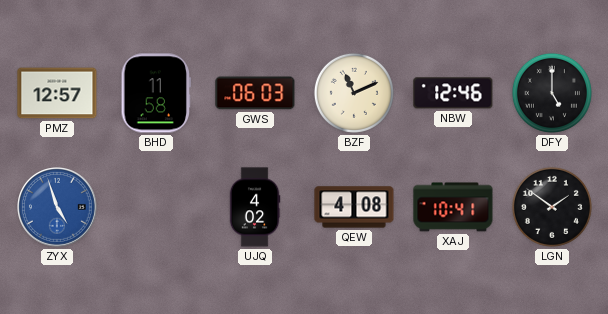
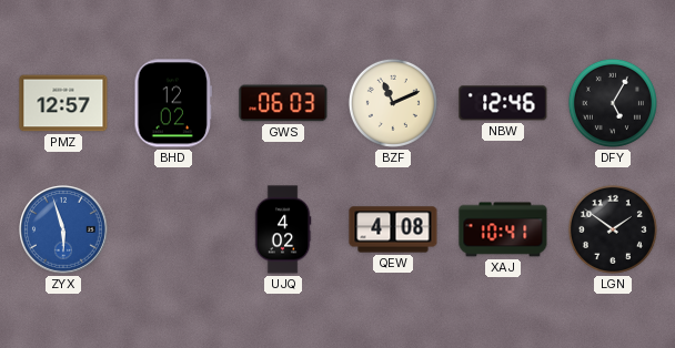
BHD: 11:58 -> 12:02 (172, 103)
DFY: 5:00 -> 5:05 (613, 103)
ZYX: 4:57 -> 5:57 (64, 231)
